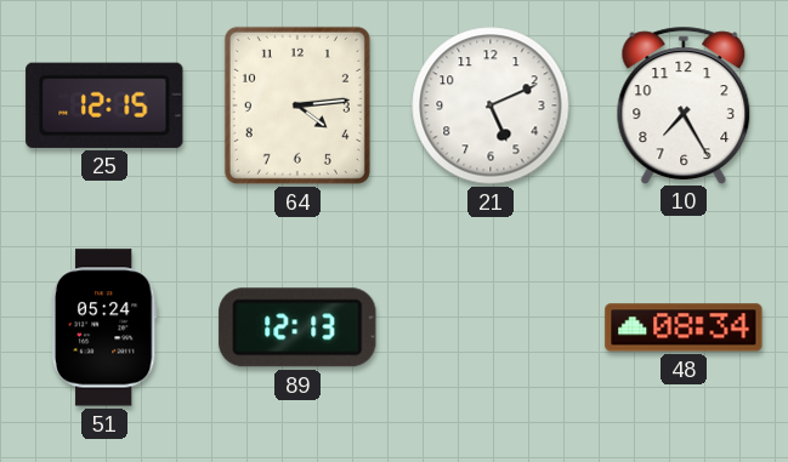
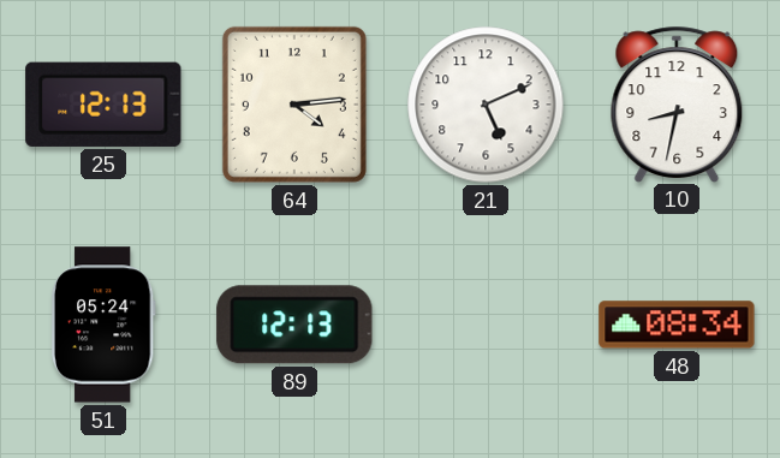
25: 12:15 -> 12:13 (103, 105)
10: 7:25 -> 8:32 (677, 103)
